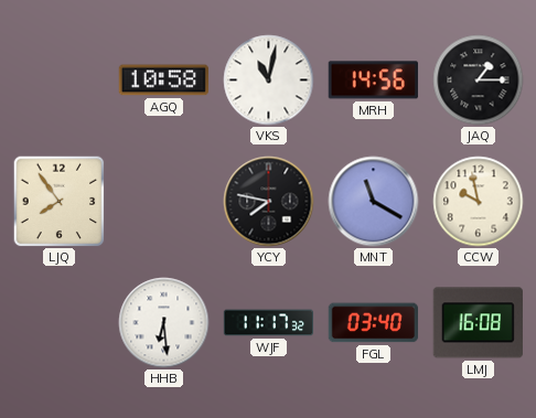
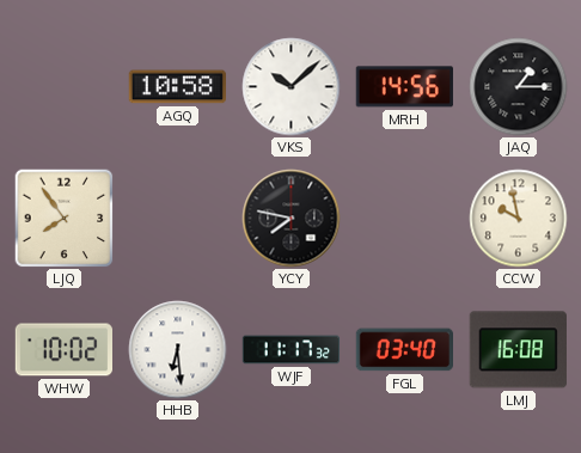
VKS: 11:02 -> 10:08 (292, 87)
MNT: 11:20 -> none (374, 202)
WHW: none -> 10:02 (63, 350)
